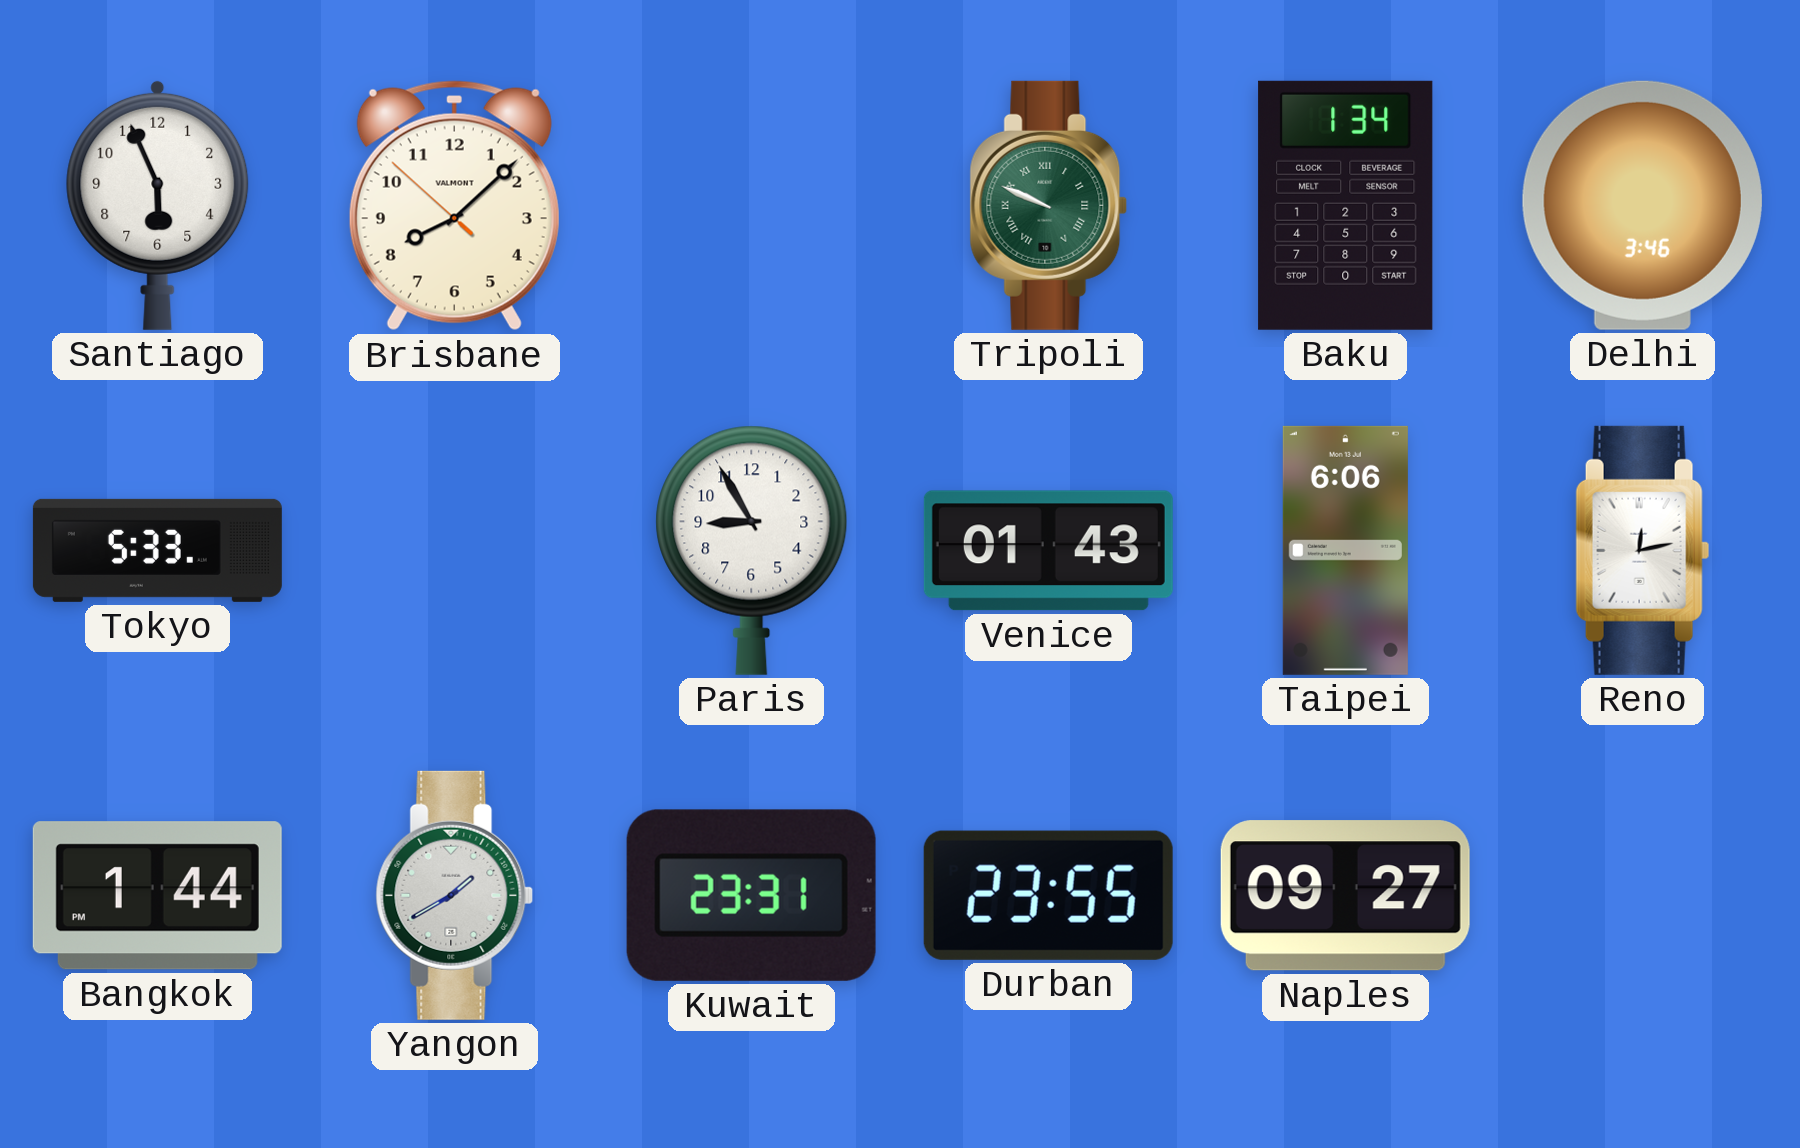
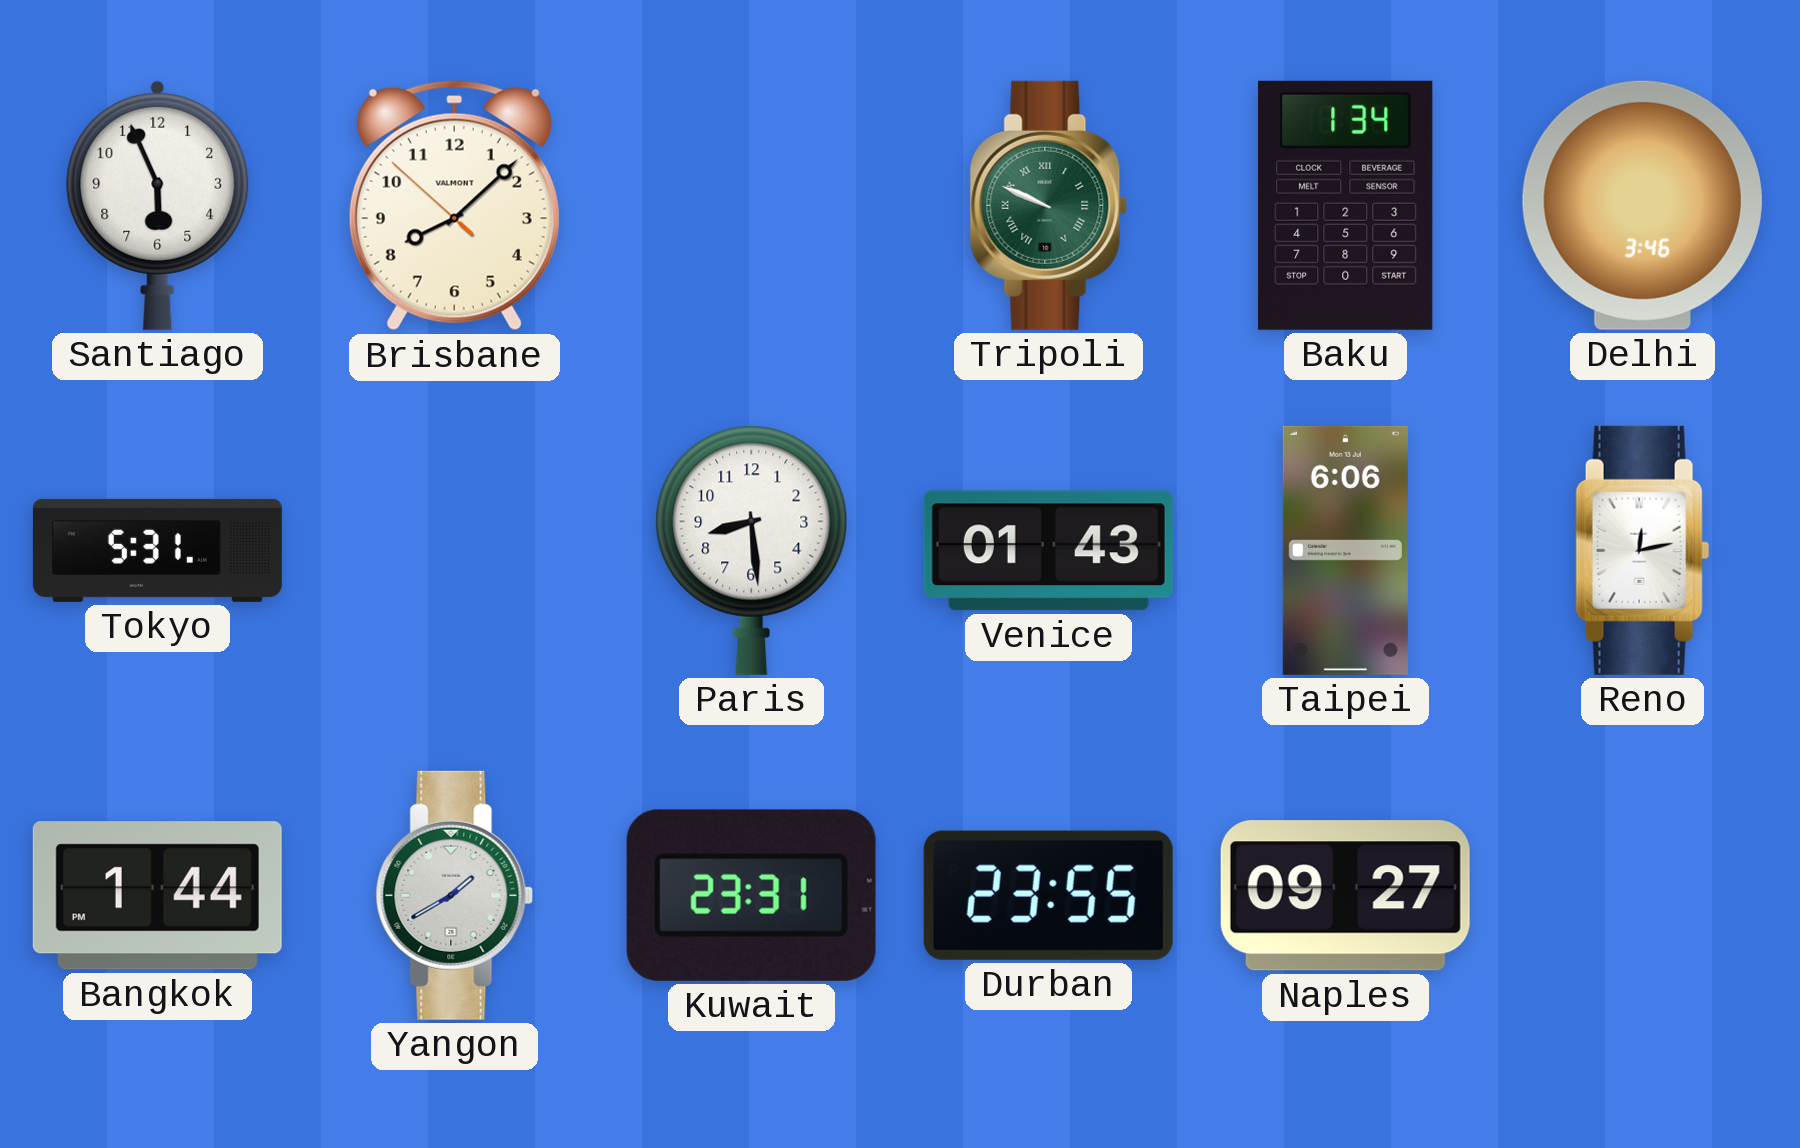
Tokyo: 5:33 -> 5:31 (157, 550)
Paris: 8:55 -> 8:29 (752, 550)
